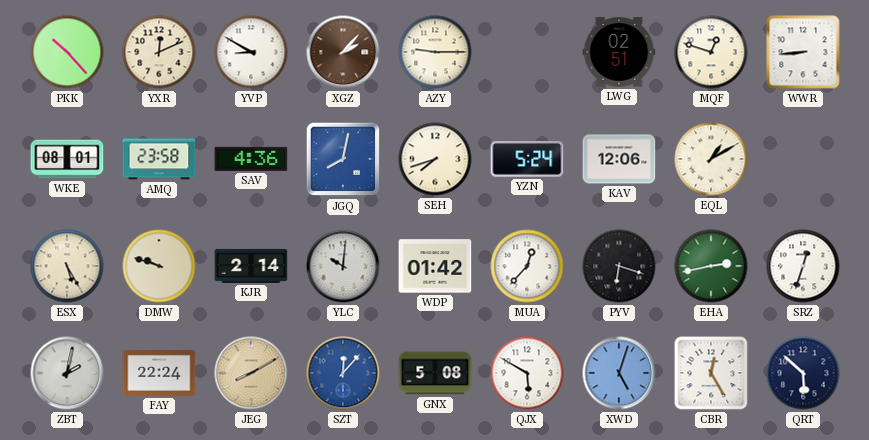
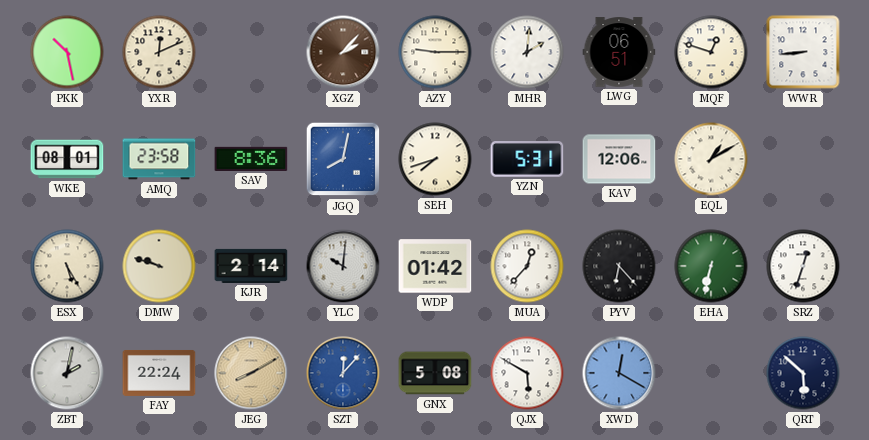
PKK: 10:23 -> 10:28 (67, 52)
YVP: 8:50 -> none (251, 52)
MHR: none -> 2:01 (527, 52)
LWG: 02:51 -> 06:51 (619, 52)
SAV: 4:36 -> 8:36 (251, 159)
YZN: 5:24 -> 5:31 (527, 160)
PYV: 6:18 -> 6:23 (619, 266)
EHA: 2:43 -> 6:32 (711, 266)
XWD: 5:03 -> 12:20 (619, 373)
CBR: 12:25 -> none (711, 373)
